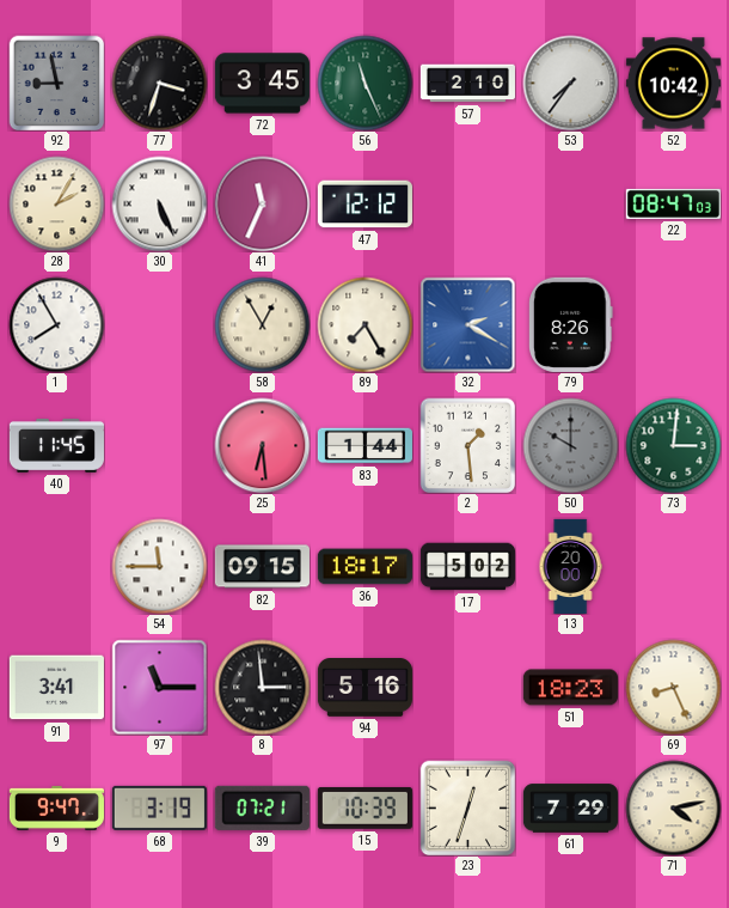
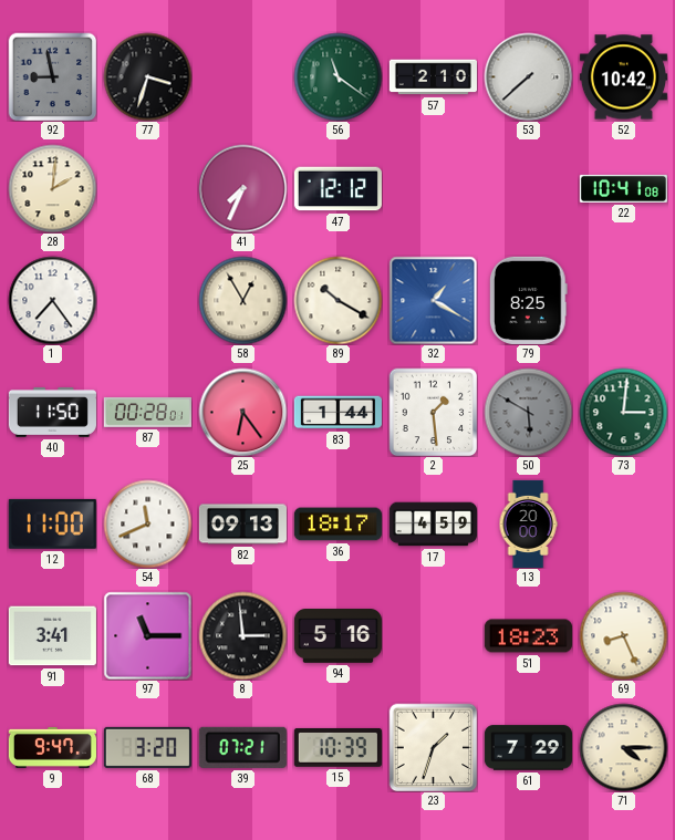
72: 3:45 -> none (262, 84)
56: 11:26 -> 11:21 (337, 76)
53: 7:36 -> 7:38 (528, 76)
28: 2:05 -> 2:01 (52, 188)
30: 5:26 -> none (159, 203)
41: 11:34 -> 7:34 (242, 188)
22: 08:47 -> 10:41 (623, 188)
1: 7:55 -> 7:24 (52, 300)
89: 7:25 -> 10:20 (337, 300)
32: 2:20 -> 1:20 (433, 300)
79: 8:26 -> 8:25 (528, 300)
40: 11:45 -> 11:50 (52, 413)
87: none -> 00:28 (147, 413)
25: 6:29 -> 6:24 (242, 412)
50: 10:00 -> 5:50 (528, 412)
12: none -> 11:00 (52, 523)
54: 11:45 -> 11:41 (147, 523)
82: 09:15 -> 09:13 (242, 525)
17: 5:02 -> 4:59 (433, 525)
68: 3:19 -> 3:20 (147, 747)
23: 12:33 -> 1:33 (433, 747)
71: 4:13 -> 4:15 (623, 747)
